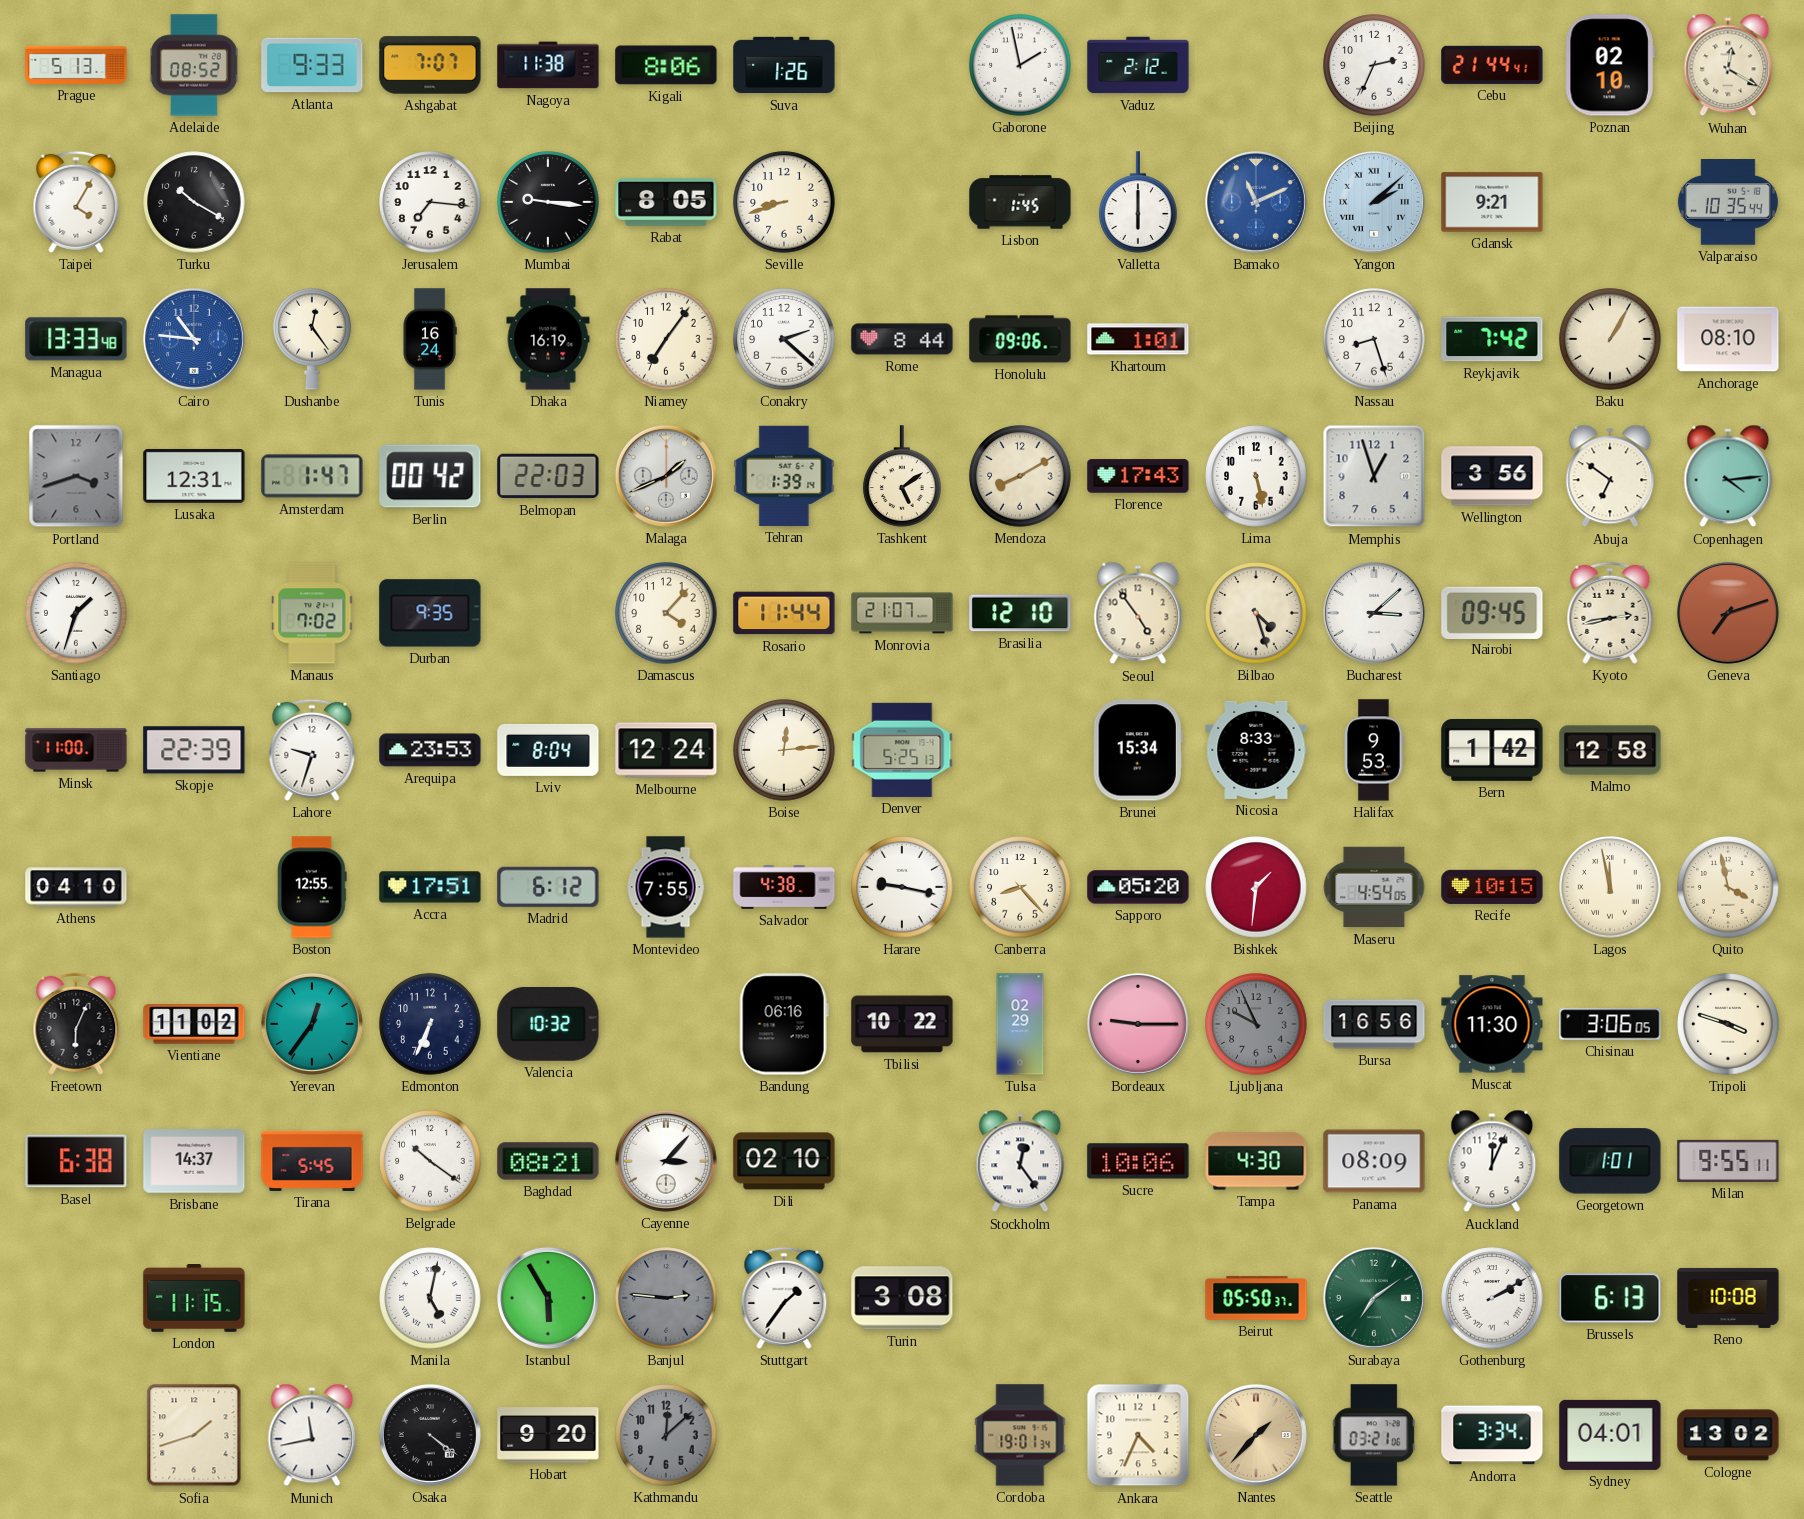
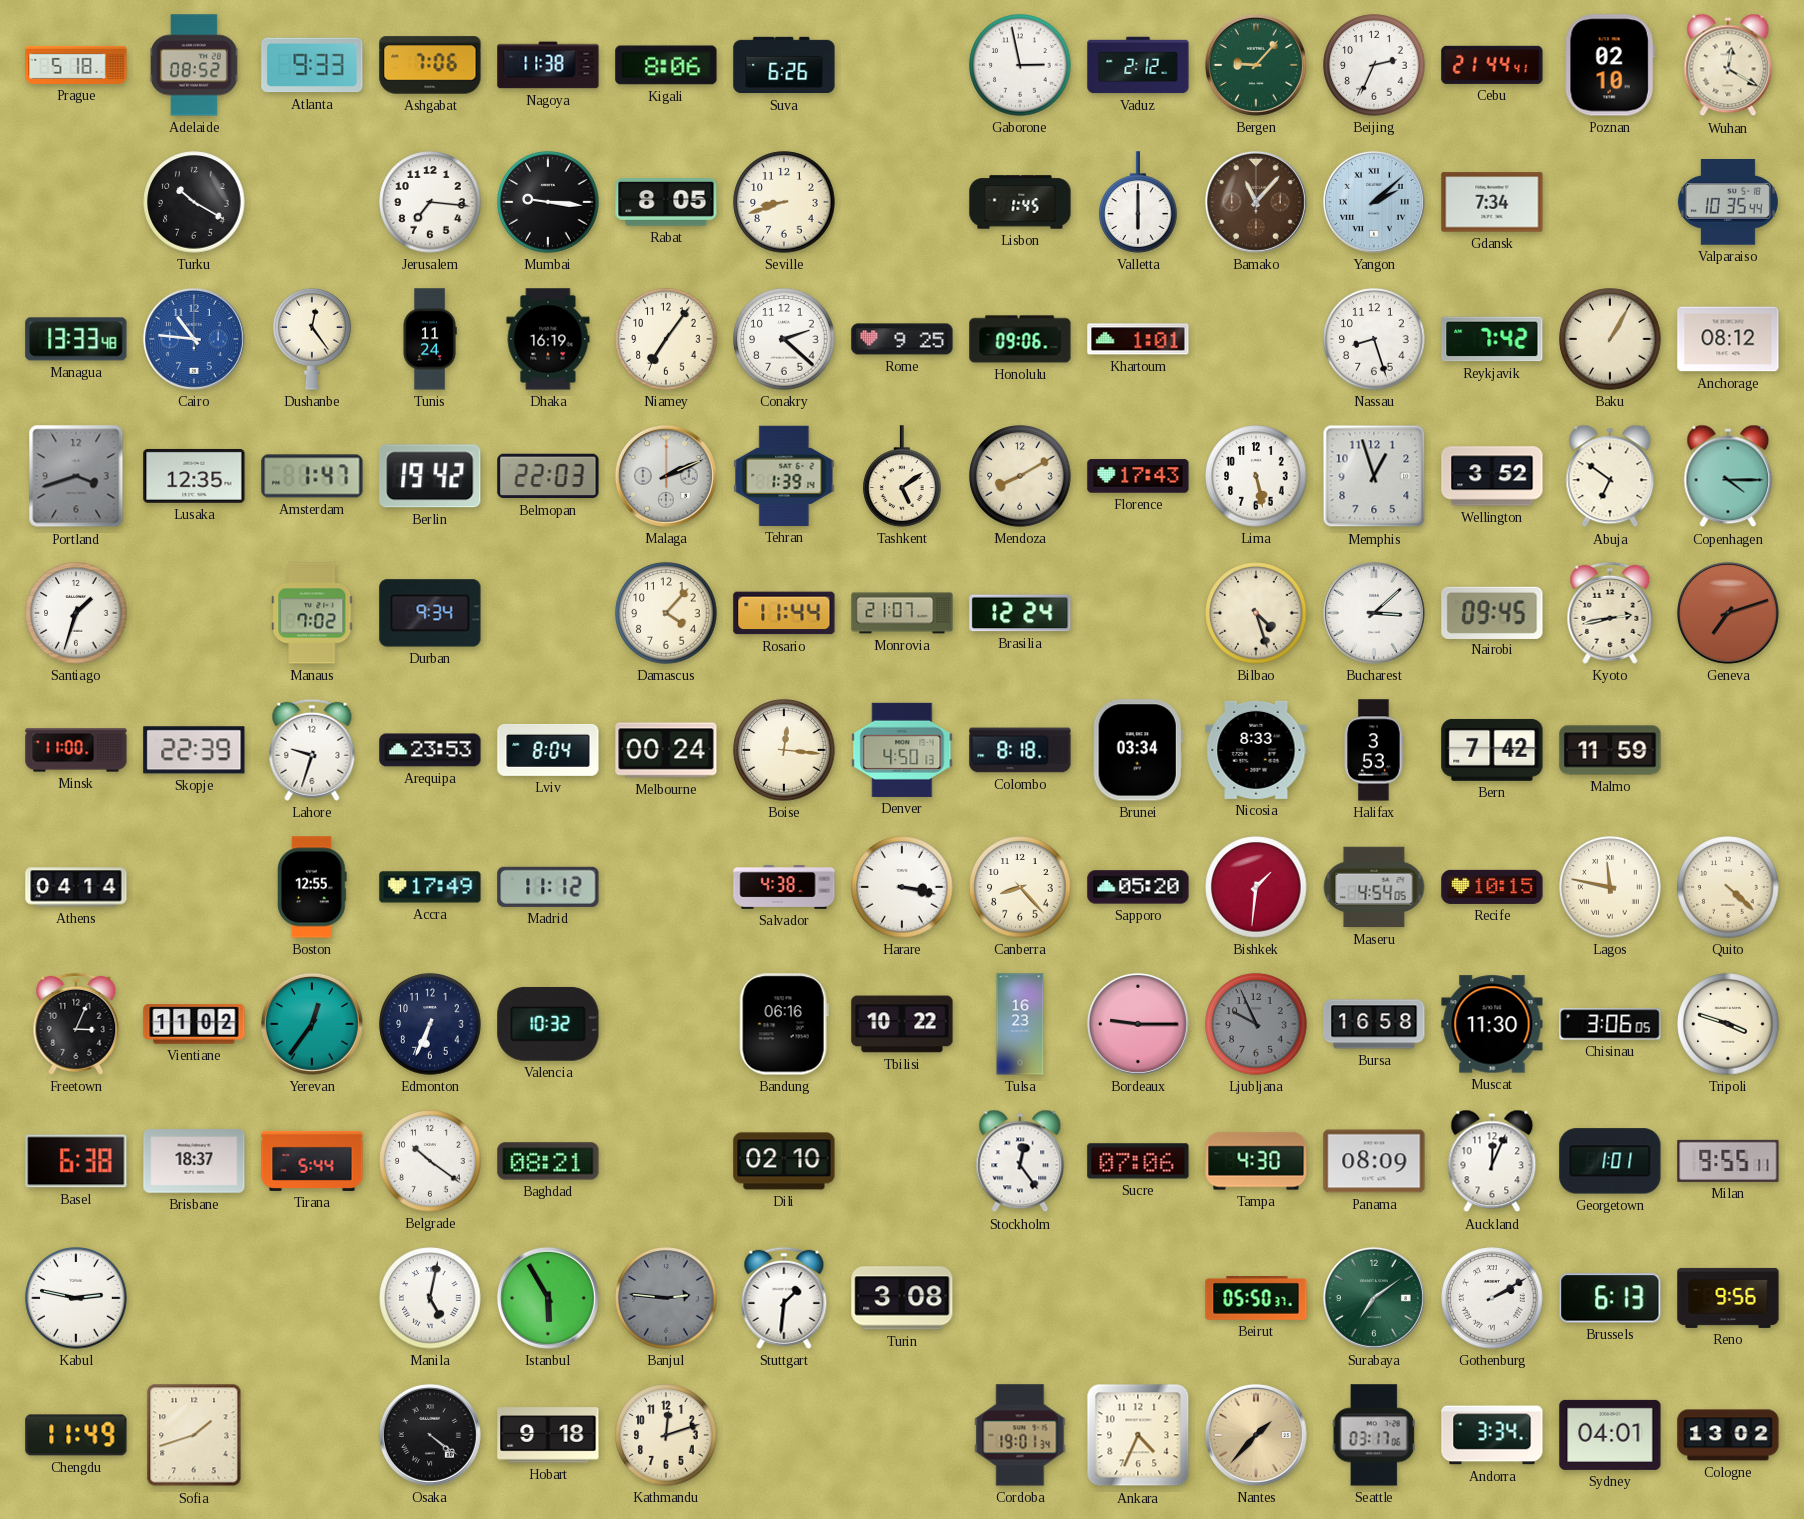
Prague: 5:13 -> 5:18 (76, 65)
Ashgabat: 7:07 -> 7:06 (430, 65)
Suva: 1:26 -> 6:26 (784, 65)
Gaborone: 1:58 -> 2:58 (1020, 65)
Bergen: none -> 9:07 (1256, 65)
Taipei: 4:05 -> none (76, 202)
Bamako: 11:11 -> 11:07 (1256, 202)
Bamako dial: blue -> brown (1256, 202)
Gdansk: 9:21 -> 7:34 (1492, 202)
Tunis: 16:24 -> 11:24 (430, 339)
Rome: 8:44 -> 9:25 (902, 339)
Anchorage: 08:10 -> 08:12 (1728, 339)
Lusaka: 12:31 -> 12:35 (194, 476)
Berlin: 00:42 -> 19:42 (430, 476)
Malaga: 1:41 -> 2:11 (666, 476)
Wellington: 3:56 -> 3:52 (1492, 476)
Copenhagen: 4:14 -> 4:15 (1728, 476)
Durban: 9:35 -> 9:34 (430, 613)
Brasilia: 12:10 -> 12:24 (1020, 613)
Seoul: 4:54 -> none (1138, 613)
Melbourne: 12:24 -> 00:24 (666, 750)
Boise: 12:14 -> 12:16 (784, 750)
Denver: 5:25 -> 4:50 (902, 750)
Colombo: none -> 8:18 (1020, 750)
Brunei: 15:34 -> 03:34 (1138, 750)
Halifax: 9:53 -> 3:53 (1374, 750)
Bern: 1:42 -> 7:42 (1492, 750)
Malmo: 12:58 -> 11:59 (1610, 750)
Athens: 04:10 -> 04:14 (76, 887)
Accra: 17:51 -> 17:49 (430, 887)
Madrid: 6:12 -> 11:12 (548, 887)
Montevideo: 7:55 -> none (666, 887)
Harare: 9:17 -> 3:17 (902, 887)
Lagos: 11:58 -> 11:47 (1610, 887)
Quito: 3:58 -> 4:22 (1728, 887)
Freetown: 6:04 -> 3:04 (76, 1024)
Tulsa: 02:29 -> 16:23 (1020, 1024)
Bursa: 16:56 -> 16:58 (1374, 1024)
Brisbane: 14:37 -> 18:37 (194, 1161)
Tirana: 5:45 -> 5:44 (312, 1161)
Cayenne: 3:07 -> none (666, 1161)
Sucre: 10:06 -> 07:06 (1138, 1161)
Kabul: none -> 2:47 (76, 1298)
London: 11:15 -> none (194, 1299)
Stuttgart: 1:36 -> 1:31 (784, 1298)
Reno: 10:08 -> 9:56 (1728, 1298)
Chengdu: none -> 11:49 (76, 1435)
Munich: 11:43 -> none (312, 1435)
Hobart: 9:20 -> 9:18 (548, 1435)
Kathmandu: 12:08 -> 12:12 (666, 1435)
Kathmandu dial: grey -> cream (666, 1435)
Seattle: 03:21 -> 03:17 (1374, 1435)
